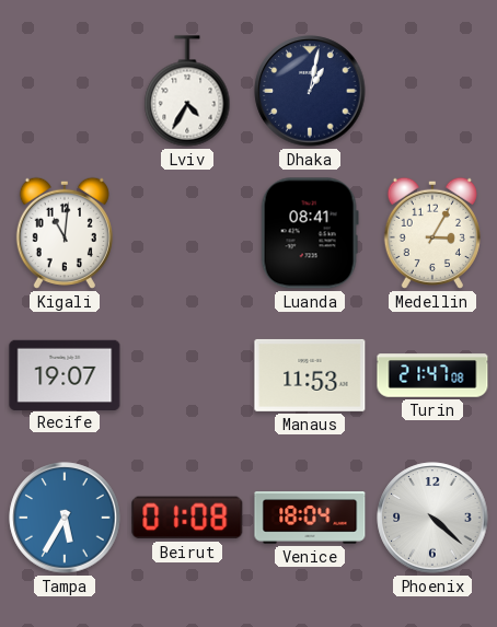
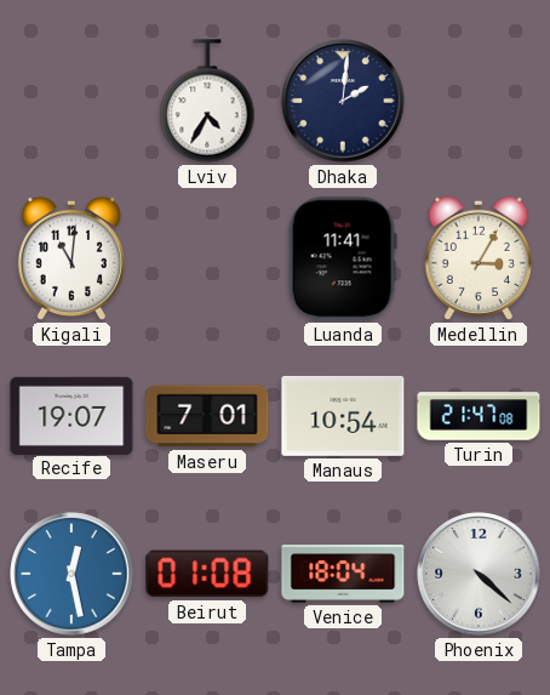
Dhaka: 1:02 -> 2:01 (343, 101)
Luanda: 08:41 -> 11:41 (343, 258)
Maseru: none -> 7:01 (207, 416)
Manaus: 11:53 -> 10:54 (343, 416)
Tampa: 5:35 -> 12:28 (71, 574)
